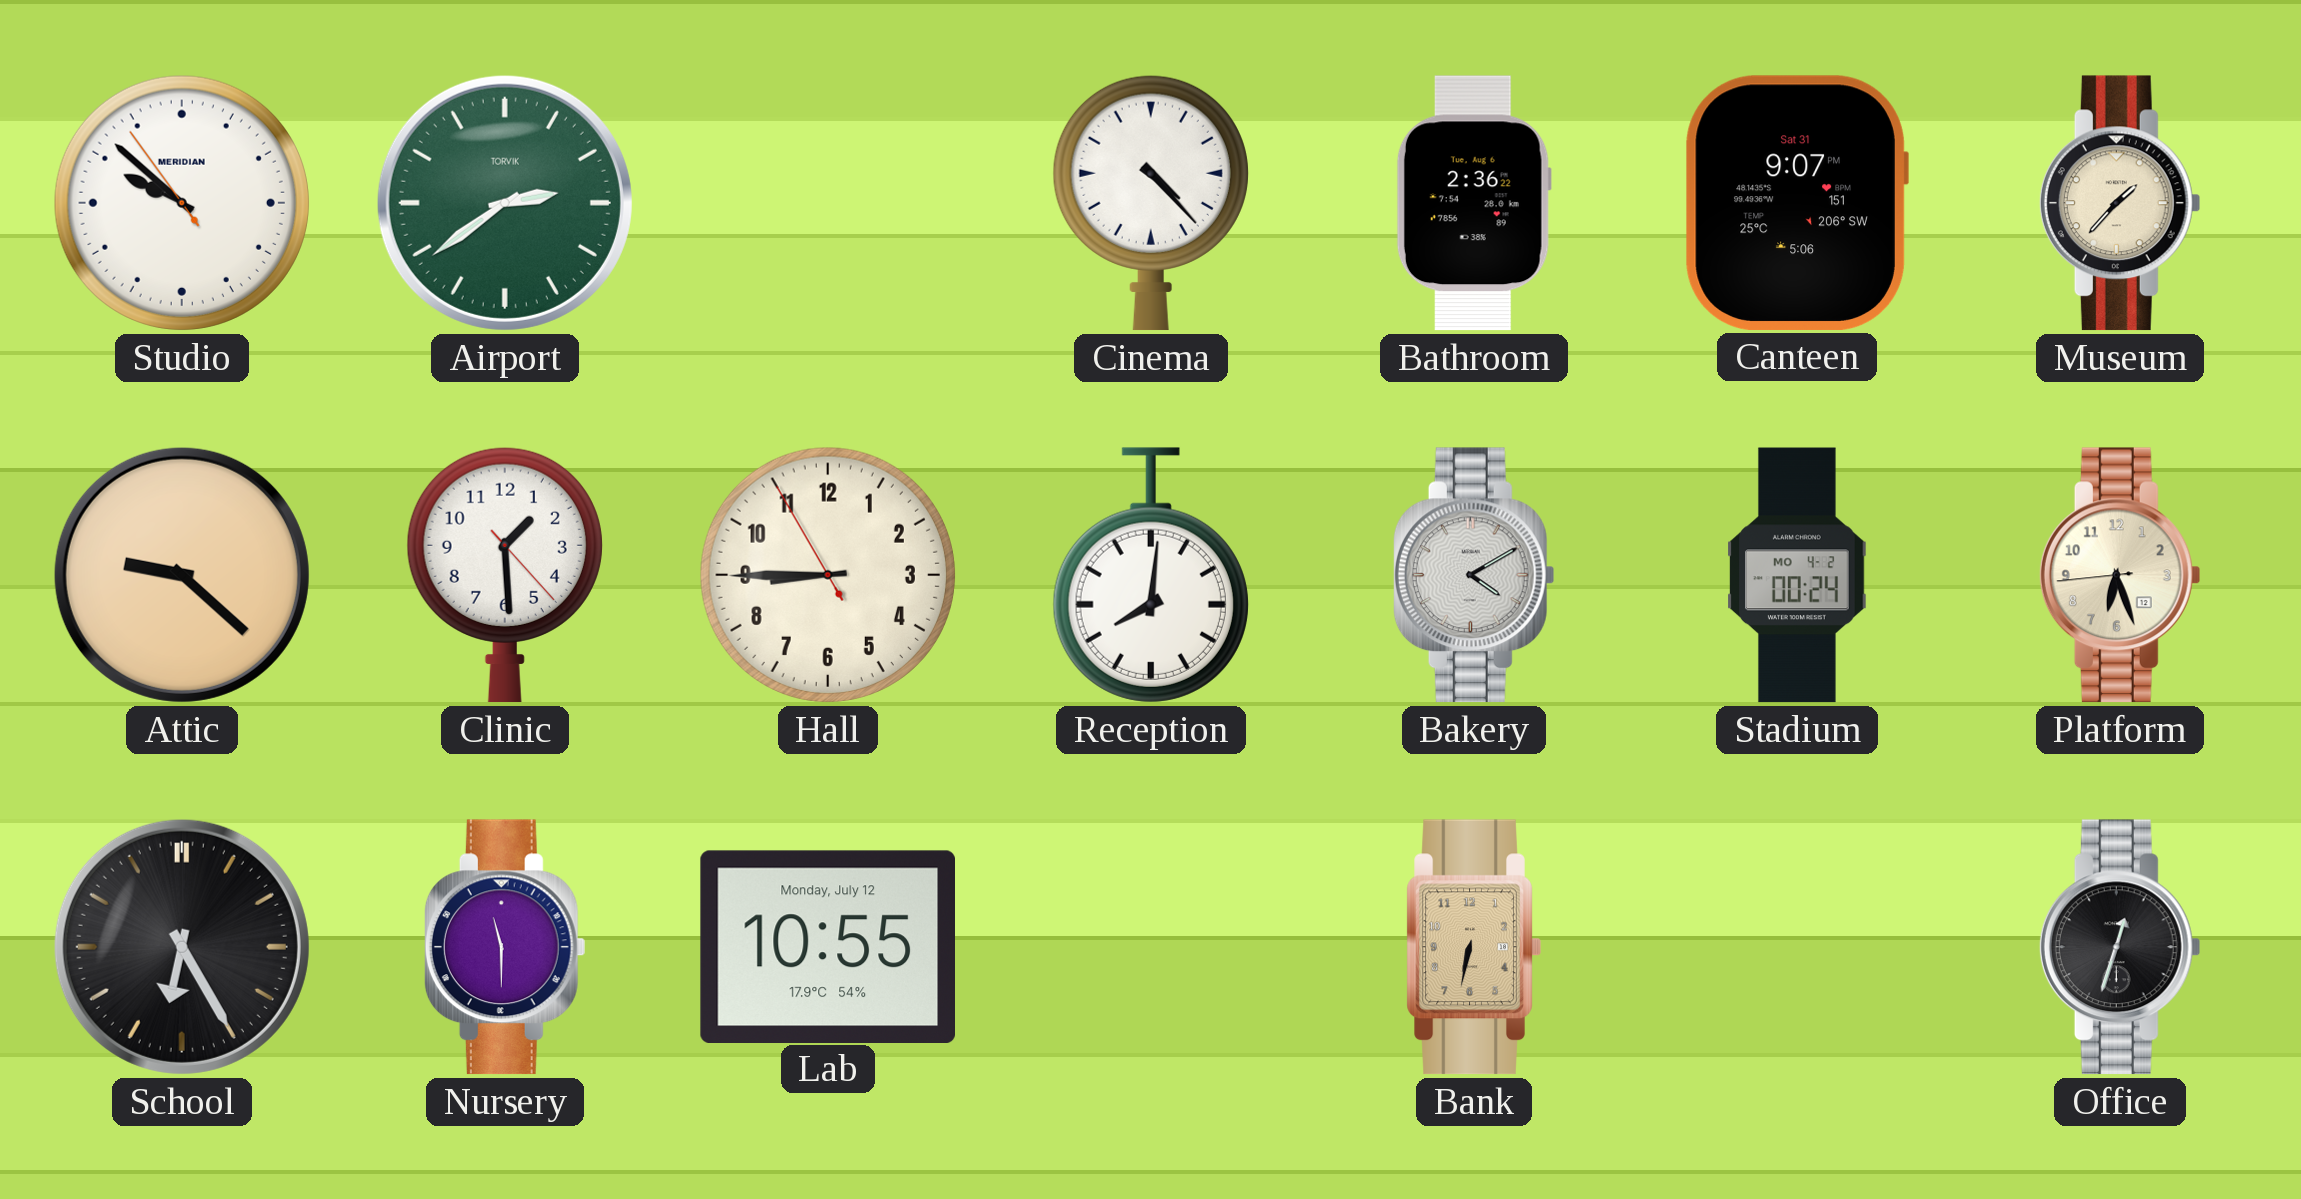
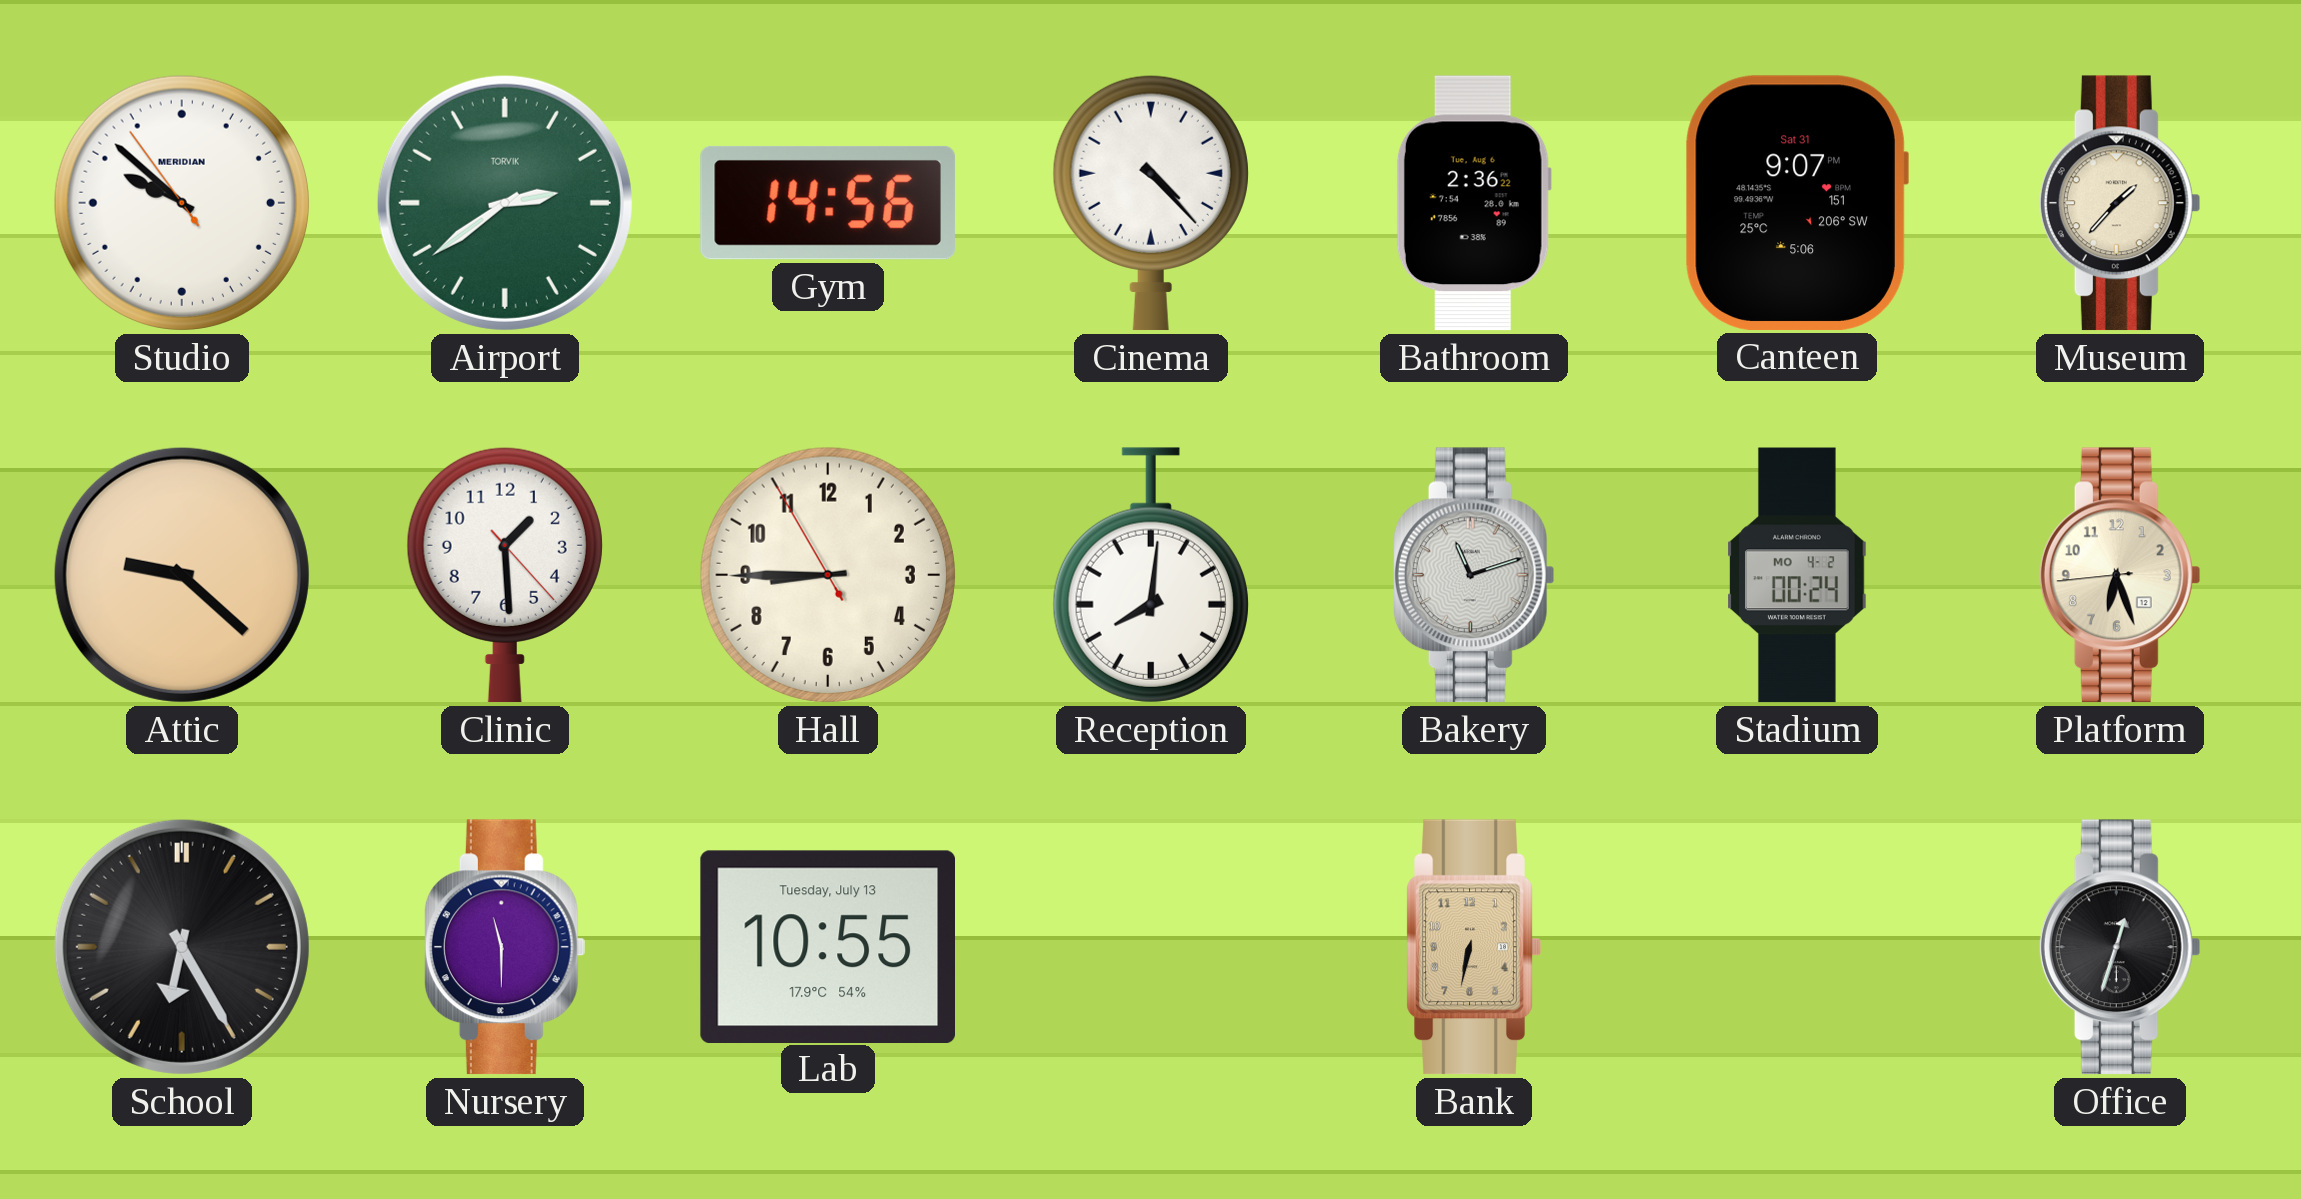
Gym: none -> 14:56 (828, 203)
Bakery: 4:10 -> 11:12 (1474, 575)
Lab date: Monday, July 12 -> Tuesday, July 13 (827, 946)
